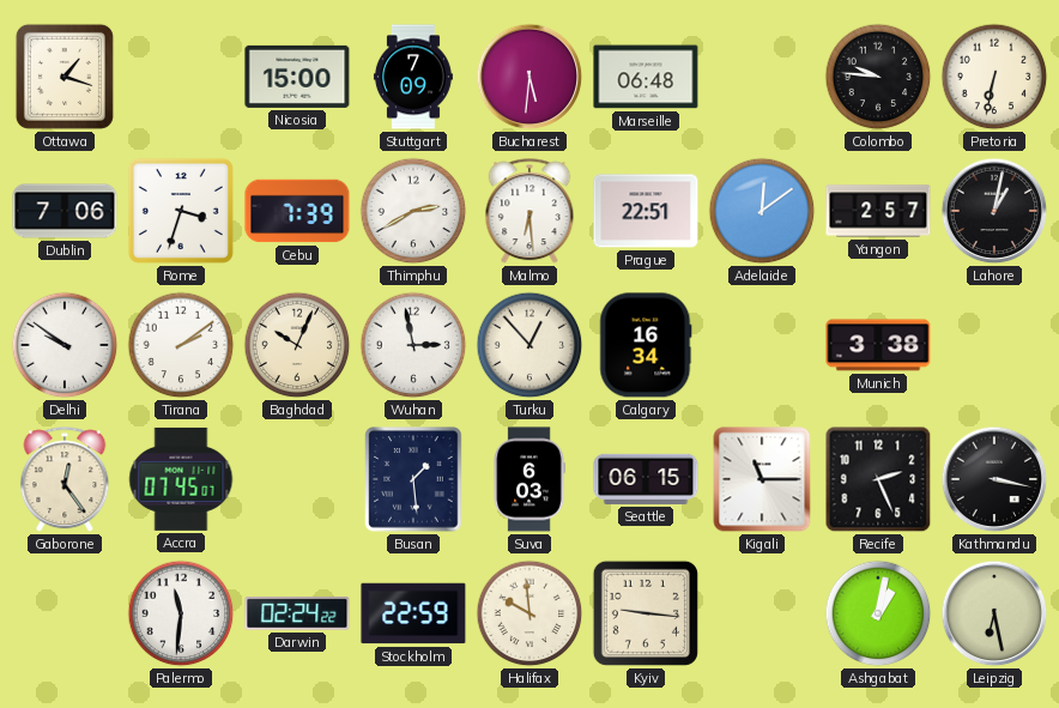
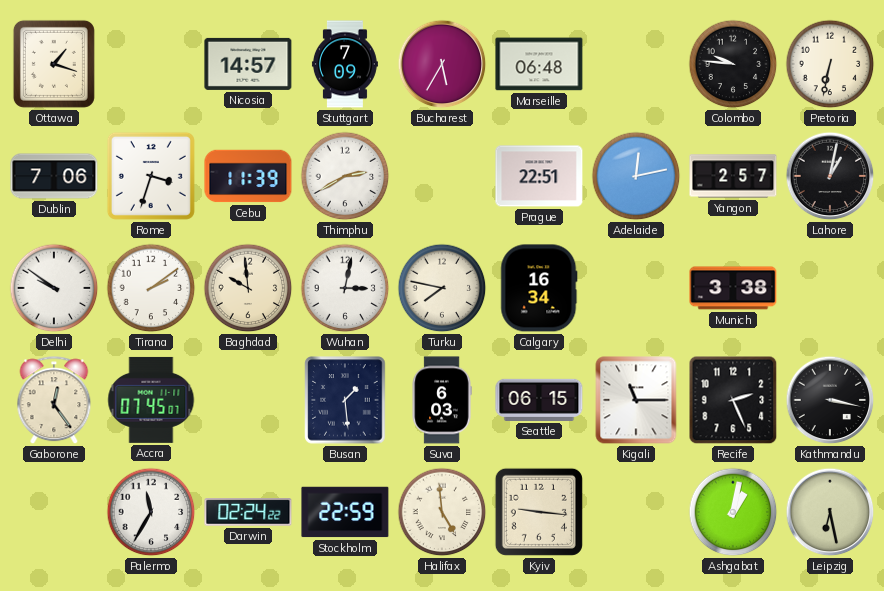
Nicosia: 15:00 -> 14:57 (248, 64)
Bucharest: 5:31 -> 5:35 (442, 64)
Cebu: 7:39 -> 11:39 (248, 176)
Malmo: 6:29 -> none (529, 212)
Adelaide: 12:09 -> 12:13 (636, 176)
Baghdad: 10:04 -> 9:59 (248, 288)
Wuhan: 2:58 -> 3:02 (345, 288)
Turku: 12:53 -> 7:47 (442, 288)
Palermo: 11:31 -> 11:35 (151, 512)
Halifax: 9:59 -> 4:59 (442, 512)
